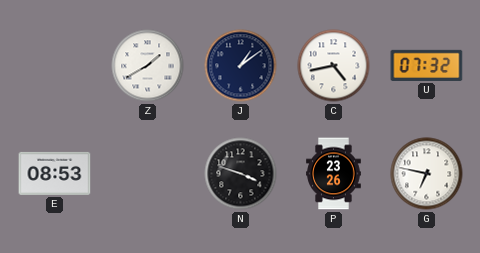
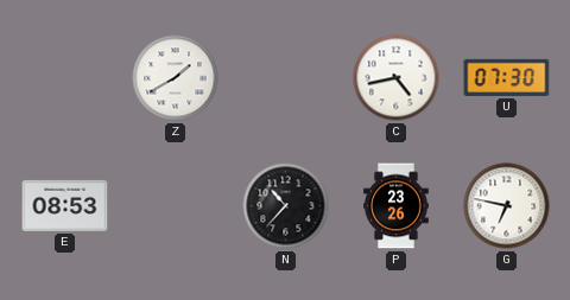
J: 1:09 -> none (241, 66)
U: 07:32 -> 07:30 (507, 77)
N: 3:48 -> 10:37 (286, 206)
